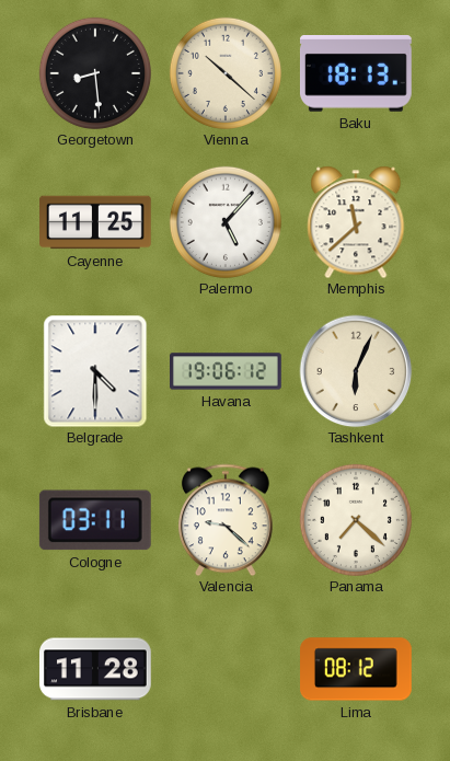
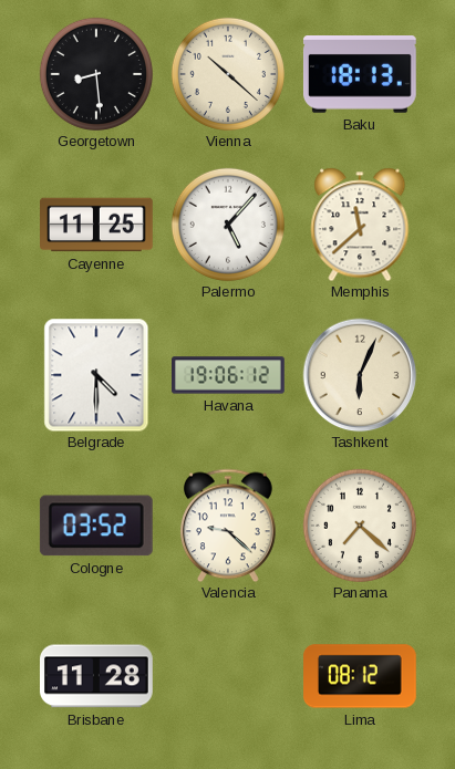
Cologne: 03:11 -> 03:52 (96, 526)
